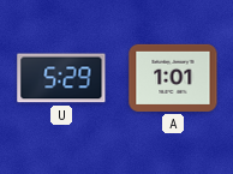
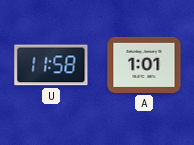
U: 5:29 -> 11:58 (51, 65)
